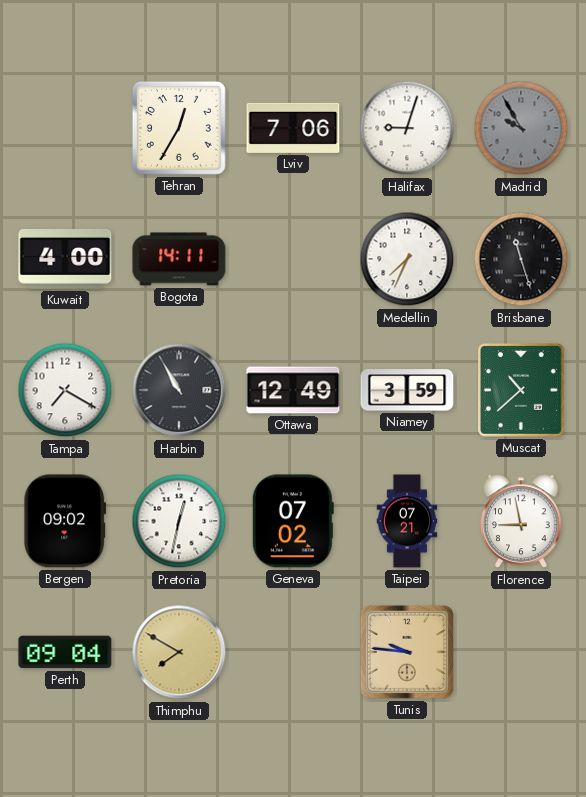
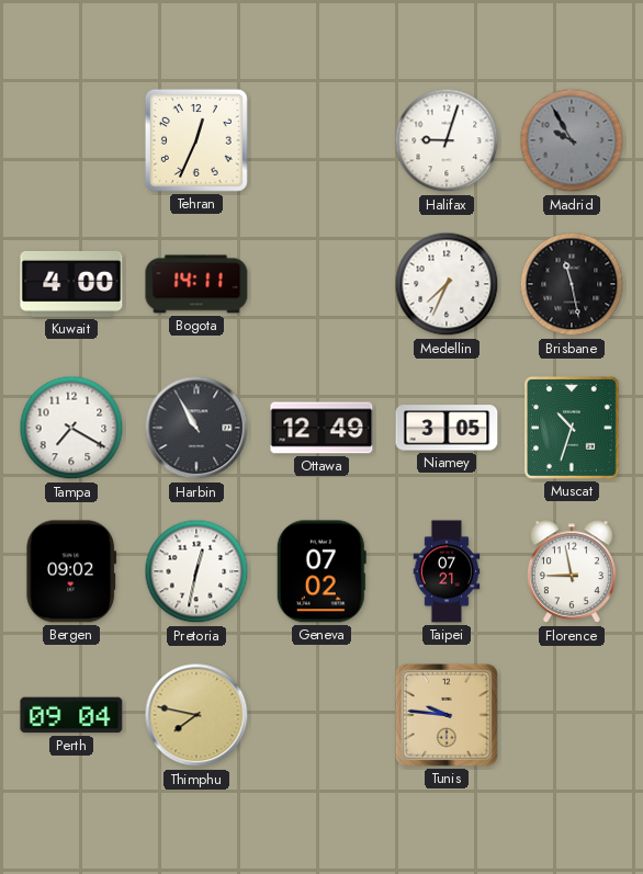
Tehran: 12:35 -> 12:34 (196, 140)
Lviv: 7:06 -> none (293, 128)
Brisbane: 11:27 -> 11:28 (572, 284)
Niamey: 3:59 -> 3:05 (447, 428)
Muscat: 10:38 -> 10:33 (573, 429)
Thimphu: 7:50 -> 7:47 (196, 715)
